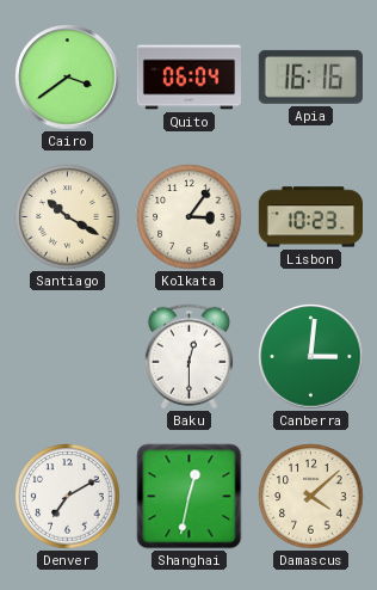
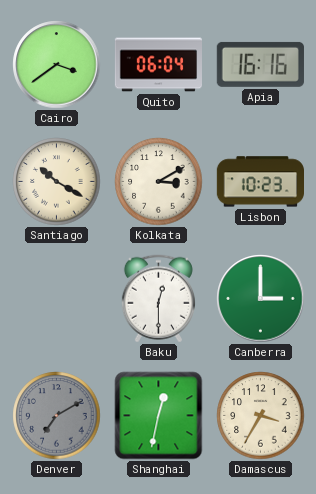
Kolkata: 3:06 -> 3:10 (159, 182)
Canberra: 3:01 -> 3:00 (261, 299)
Denver dial: white -> grey (57, 416)
Damascus: 4:08 -> 3:35 (261, 416)
